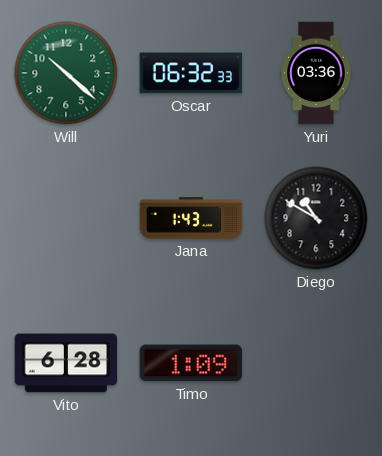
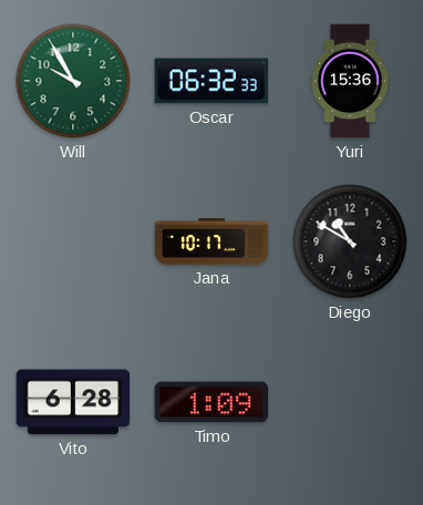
Will: 10:22 -> 9:55 (73, 81)
Yuri: 03:36 -> 15:36 (350, 81)
Jana: 1:43 -> 10:17 (211, 241)
